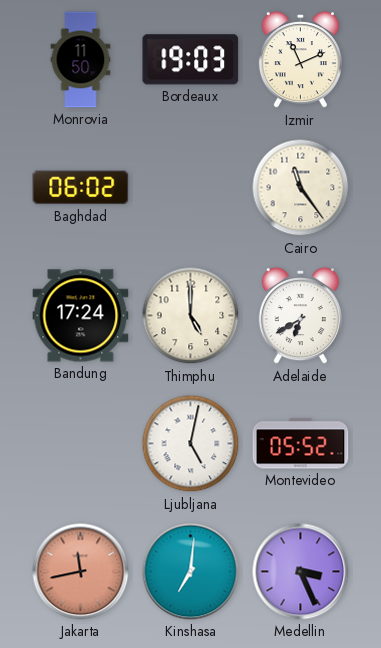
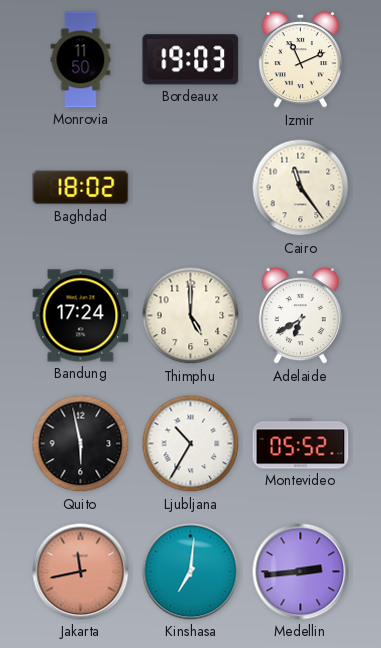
Baghdad: 06:02 -> 18:02 (81, 188)
Quito: none -> 5:58 (81, 444)
Ljubljana: 5:02 -> 10:35 (191, 444)
Medellin: 3:26 -> 2:44 (301, 572)
